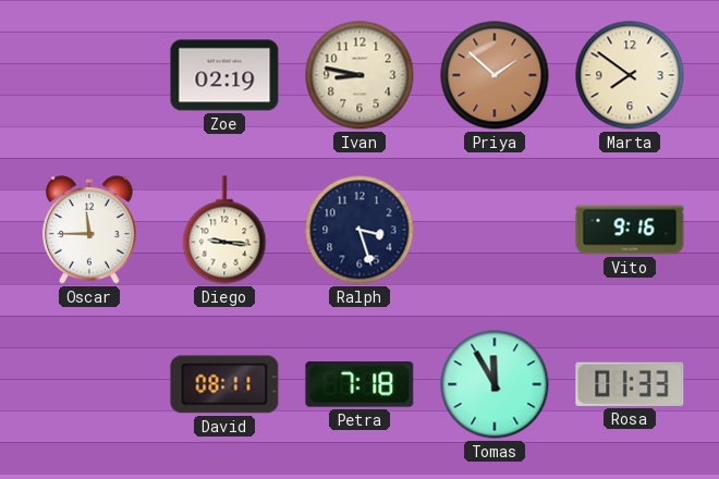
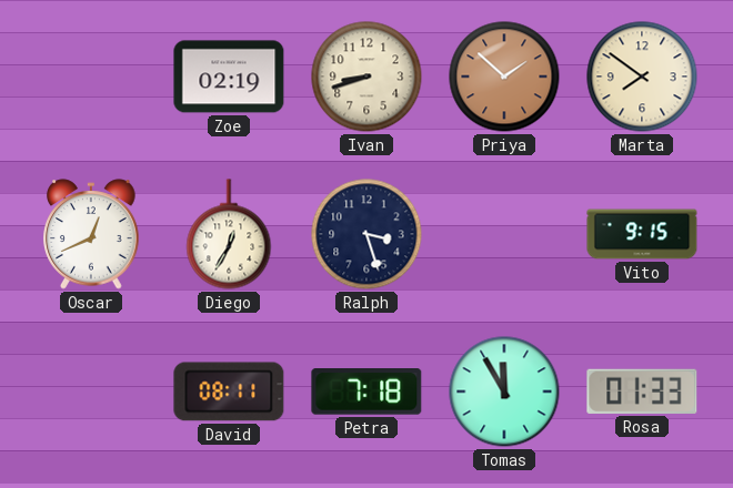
Ivan: 8:47 -> 8:42 (366, 77)
Oscar: 11:45 -> 12:41 (91, 234)
Diego: 9:16 -> 12:35 (229, 234)
Vito: 9:16 -> 9:15 (642, 234)
